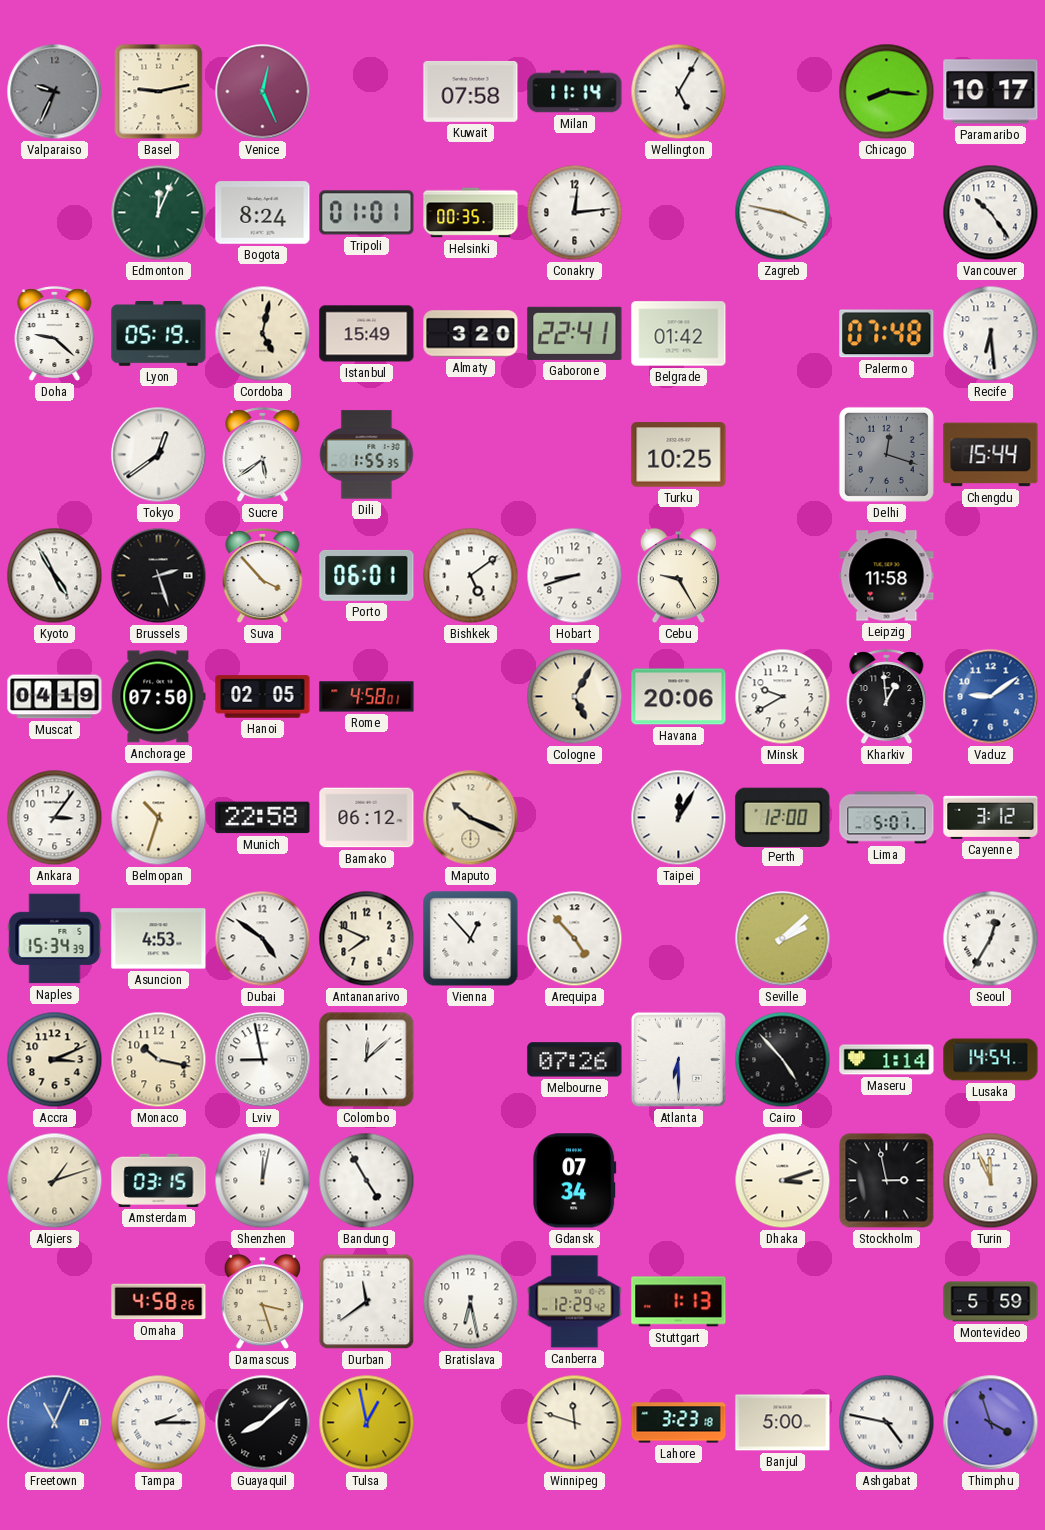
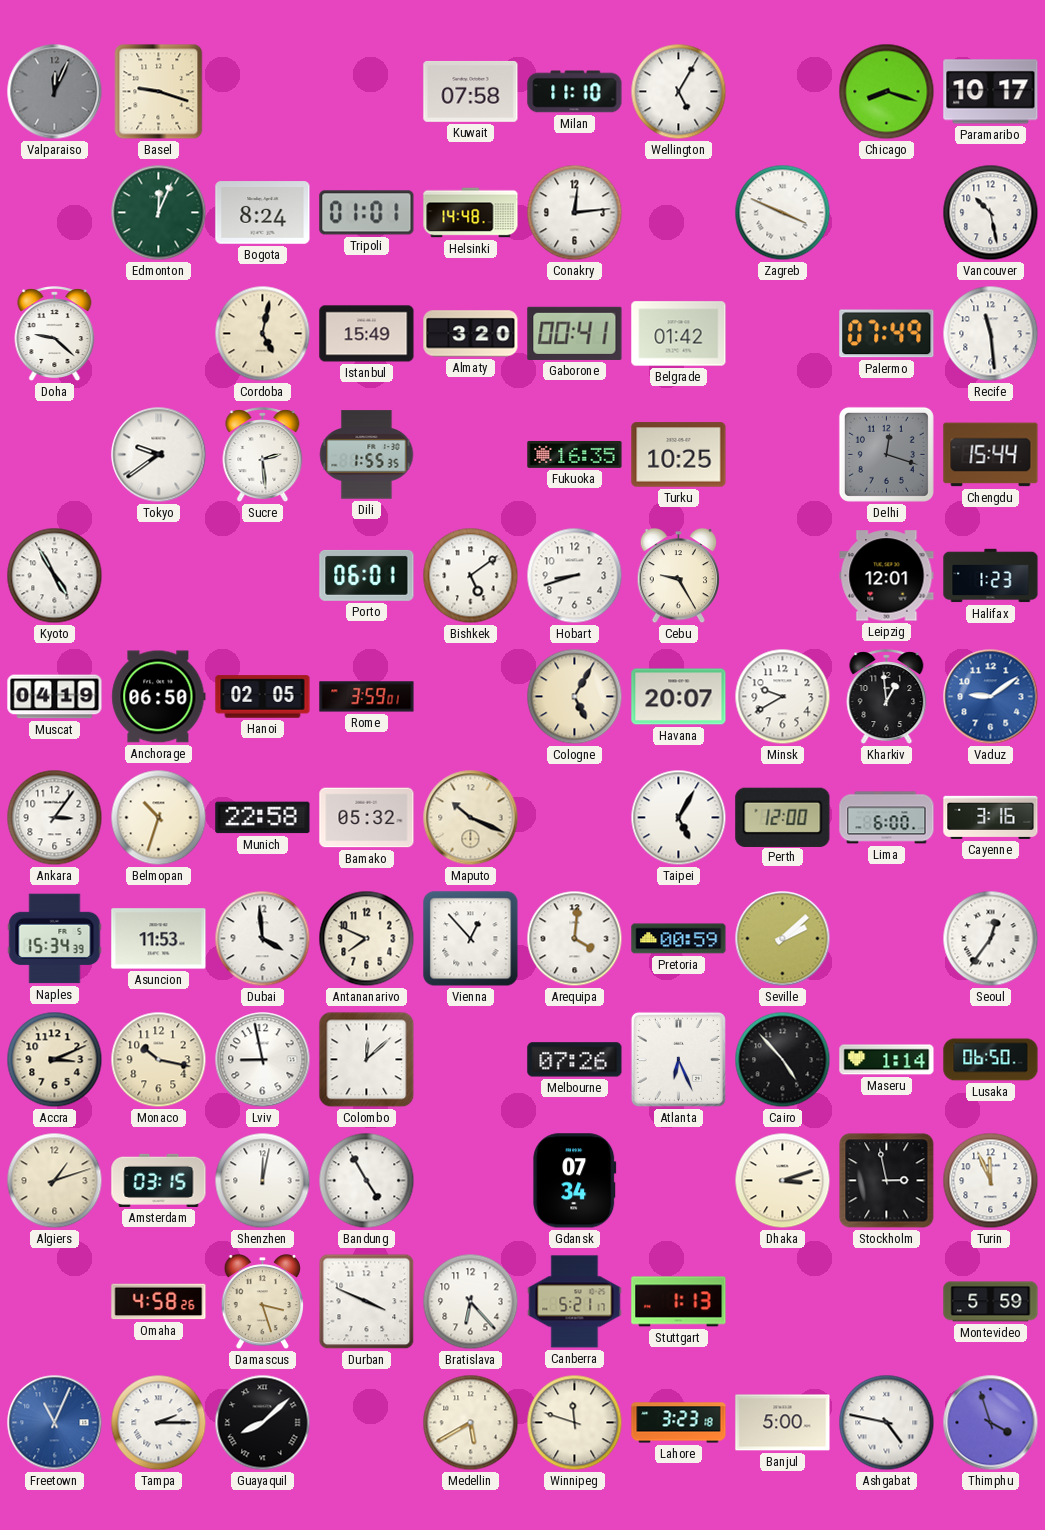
Valparaiso: 9:34 -> 12:04 (55, 92)
Basel: 9:13 -> 9:18 (159, 92)
Venice: 12:26 -> none (263, 92)
Milan: 11:14 -> 11:10 (575, 92)
Chicago: 8:16 -> 8:18 (887, 92)
Helsinki: 00:35 -> 14:48 (471, 213)
Zagreb: 3:47 -> 3:49 (783, 213)
Vancouver: 10:24 -> 10:28 (991, 213)
Lyon: 05:19 -> none (159, 334)
Gaborone: 22:41 -> 00:41 (575, 333)
Palermo: 07:48 -> 07:49 (887, 334)
Recife: 6:29 -> 11:29 (991, 334)
Tokyo: 12:39 -> 9:39 (159, 455)
Sucre: 5:39 -> 2:29 (263, 455)
Fukuoka: none -> 16:35 (575, 454)
Brussels: 2:27 -> none (159, 576)
Suva: 3:53 -> none (263, 576)
Leipzig: 11:58 -> 12:01 (887, 576)
Halifax: none -> 1:23 (991, 576)
Anchorage: 07:50 -> 06:50 (159, 697)
Rome: 4:58 -> 3:59 (367, 697)
Havana: 20:06 -> 20:07 (679, 697)
Bamako: 06:12 -> 05:32 (367, 818)
Taipei: 12:05 -> 5:05 (679, 818)
Lima: 5:01 -> 6:00 (887, 818)
Cayenne: 3:12 -> 3:16 (991, 817)
Asuncion: 4:53 -> 11:53 (159, 939)
Dubai: 4:51 -> 3:59 (263, 939)
Arequipa: 4:53 -> 4:01 (575, 939)
Pretoria: none -> 00:59 (679, 939)
Seoul: 12:35 -> 12:36 (991, 939)
Atlanta: 6:30 -> 6:26 (678, 1059)
Lusaka: 14:54 -> 06:50 (991, 1060)
Durban: 11:39 -> 3:49 (367, 1302)
Bratislava: 6:28 -> 6:23 (471, 1302)
Canberra: 12:29 -> 5:21 (575, 1302)
Tulsa: 12:58 -> none (367, 1423)
Medellin: none -> 5:40 (471, 1423)
